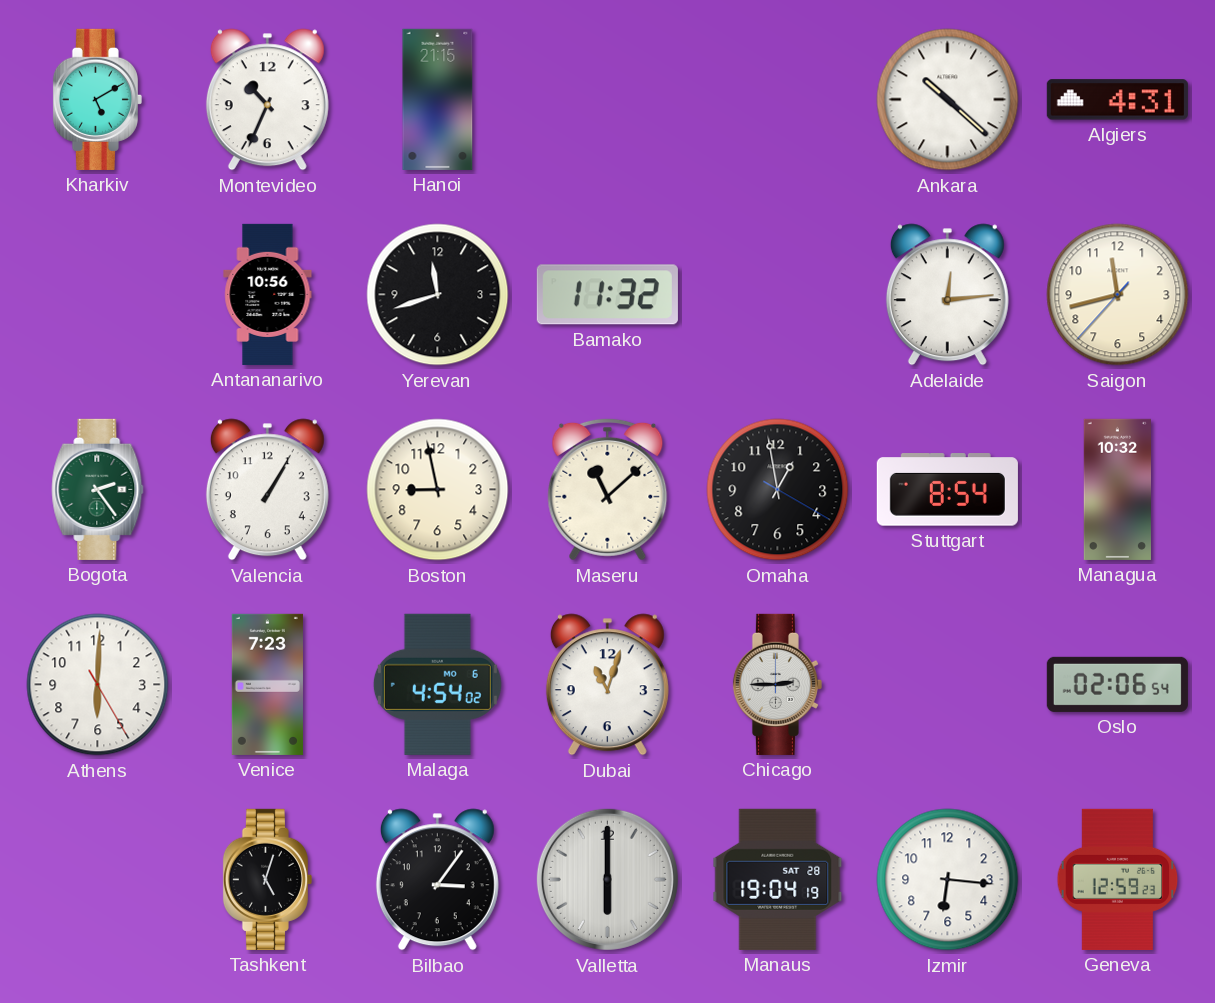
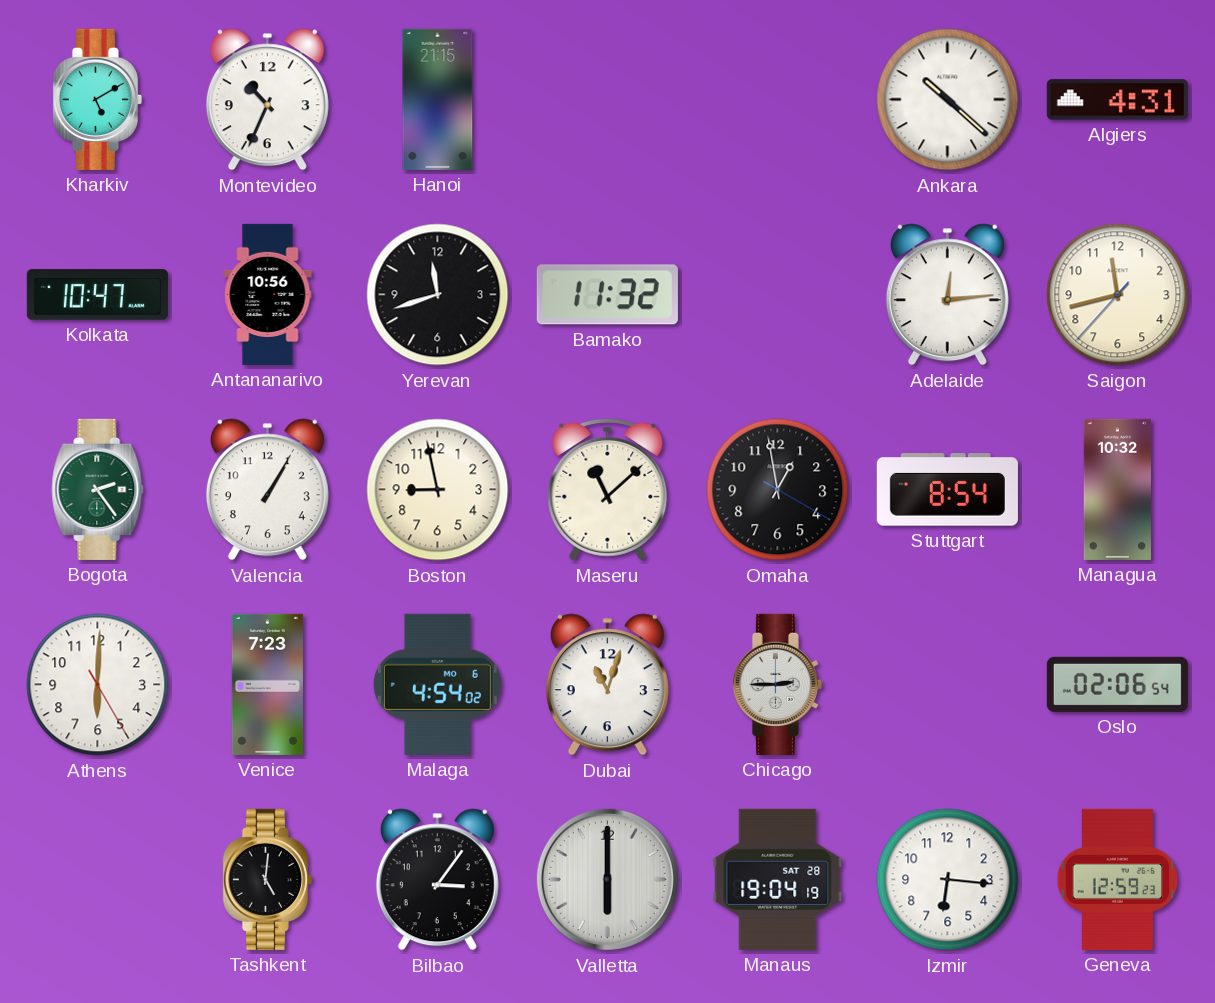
Kolkata: none -> 10:47 (97, 295)
Tashkent: 5:03 -> 5:01 (267, 879)
